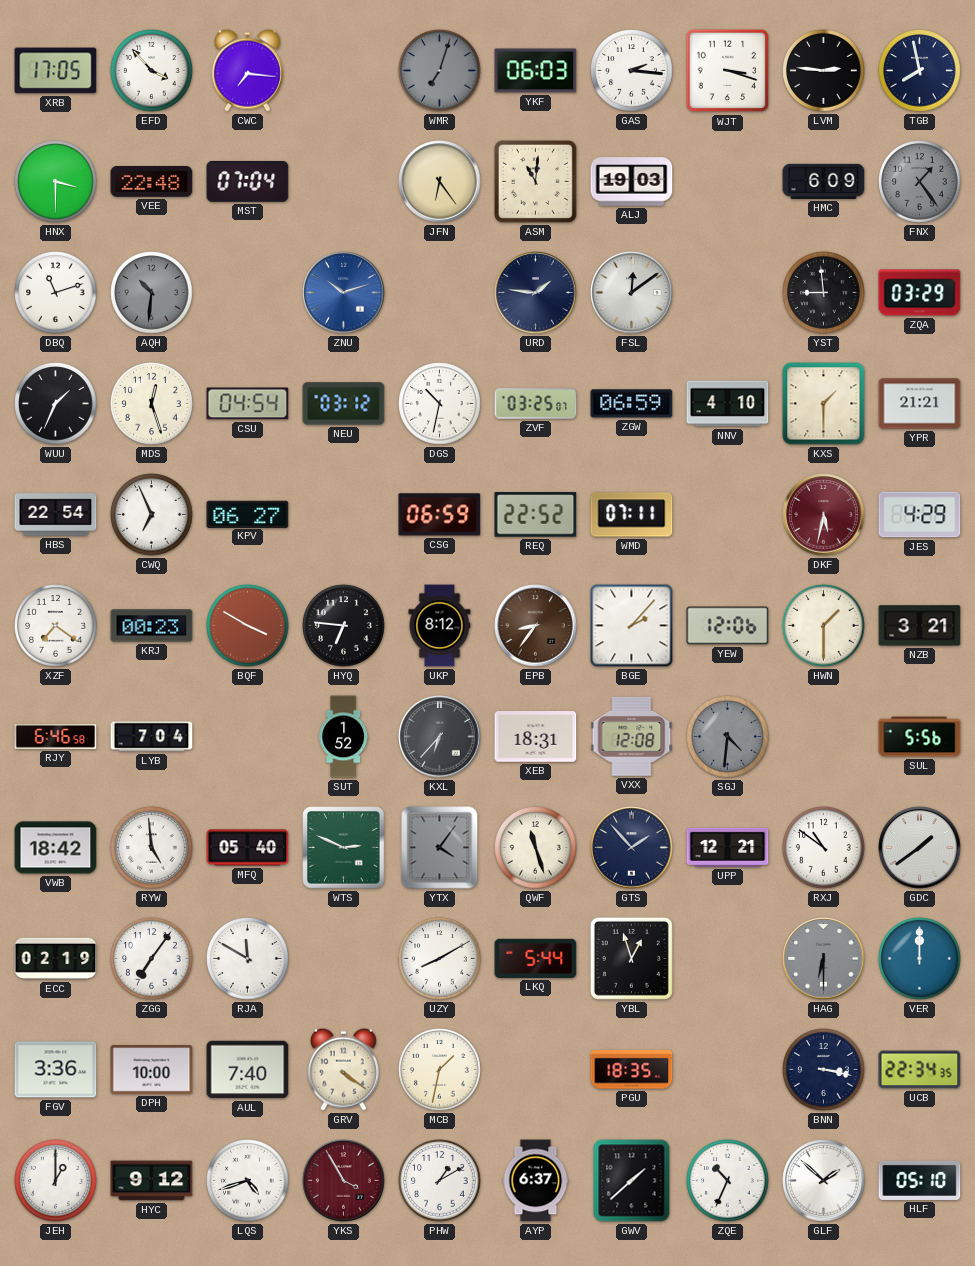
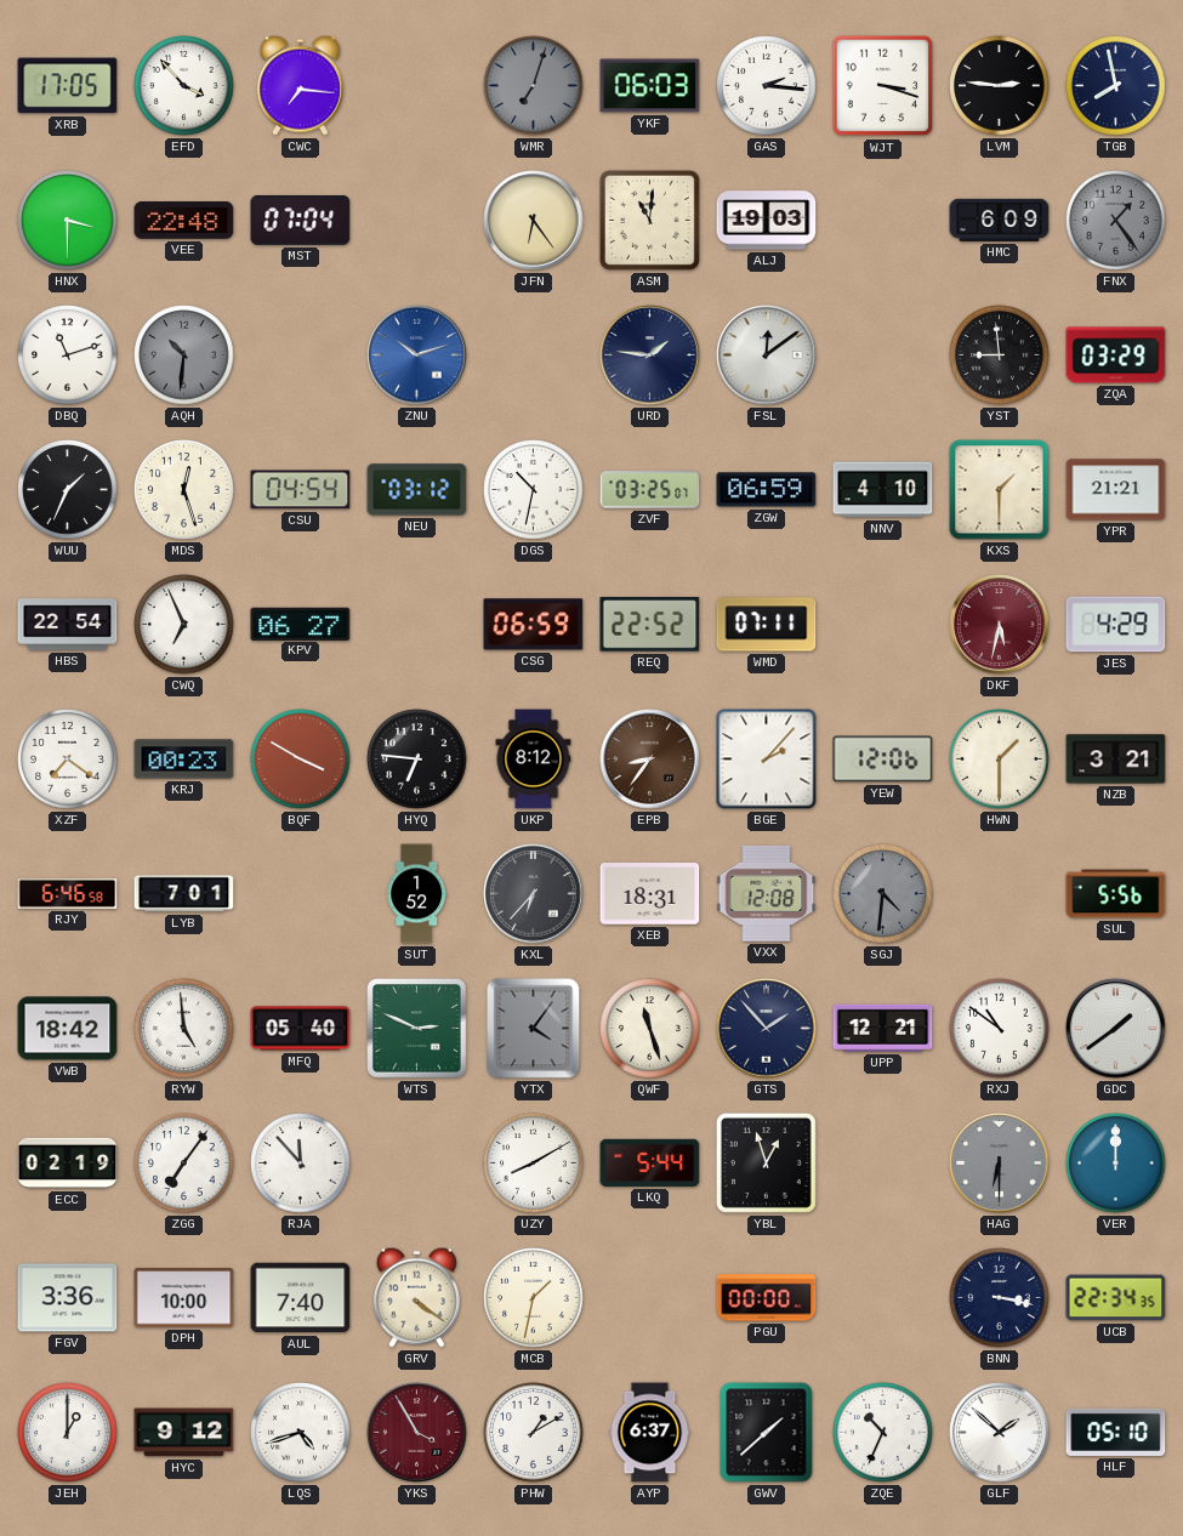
LYB: 7:04 -> 7:01 (184, 894)
RJA: 11:50 -> 11:53 (301, 1164)
PGU: 18:35 -> 00:00 (767, 1298)
